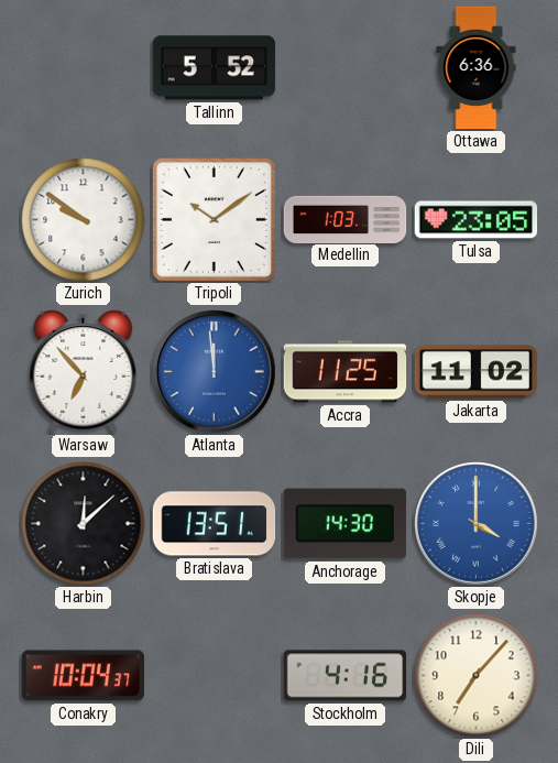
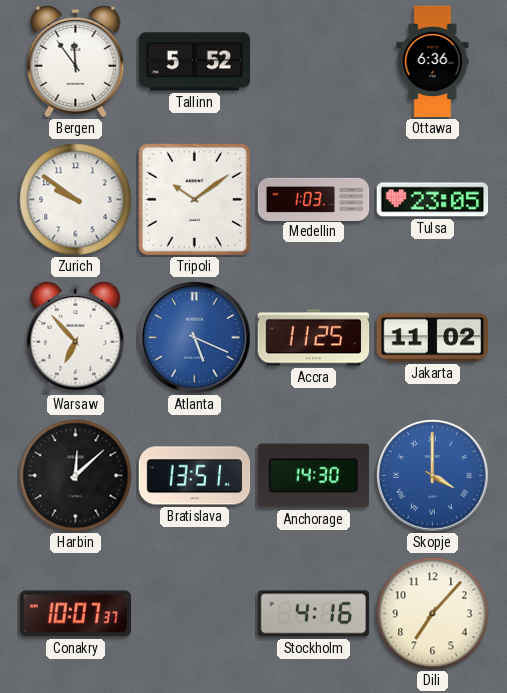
Bergen: none -> 11:54 (76, 62)
Atlanta: 11:59 -> 5:19 (195, 338)
Conakry: 10:04 -> 10:07 (75, 614)
